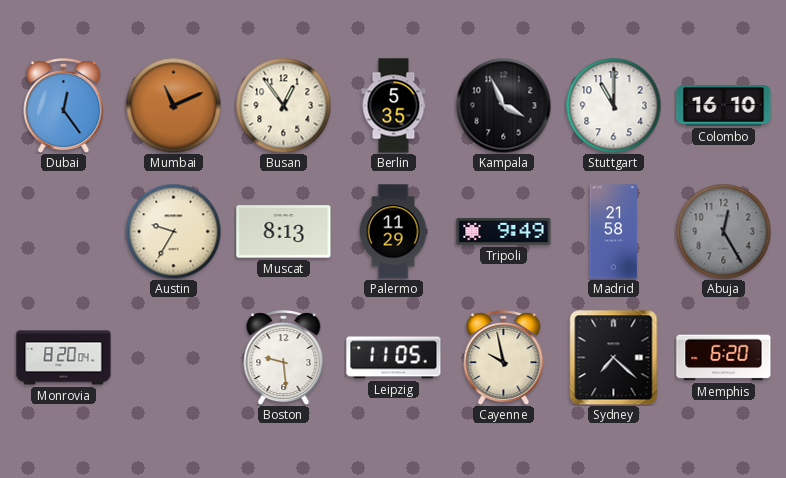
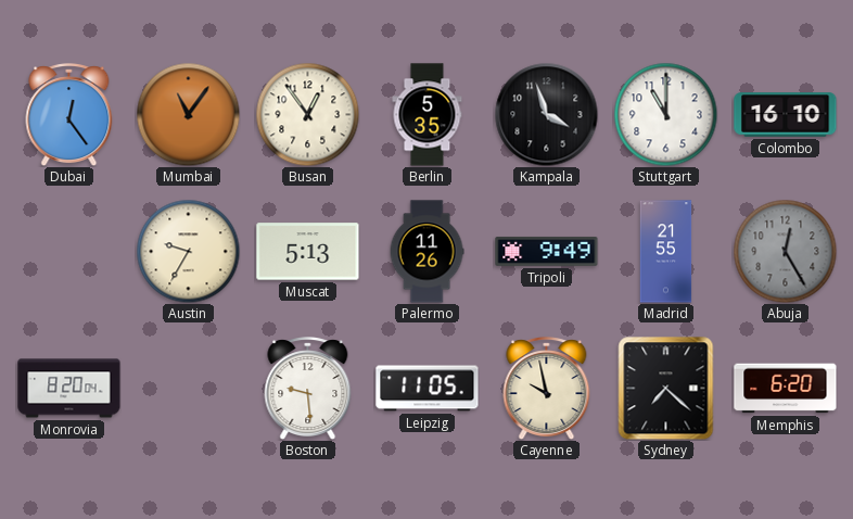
Mumbai: 11:11 -> 11:06 (188, 114)
Kampala: 3:56 -> 3:57 (546, 114)
Muscat: 8:13 -> 5:13 (308, 252)
Palermo: 11:29 -> 11:26 (426, 252)
Madrid: 21:58 -> 21:55 (666, 252)
